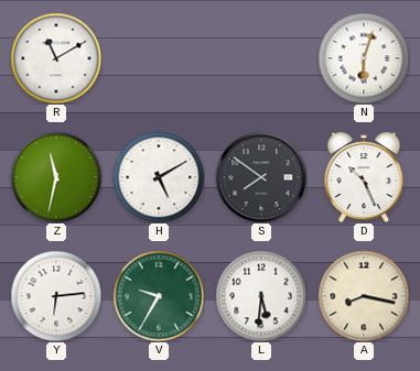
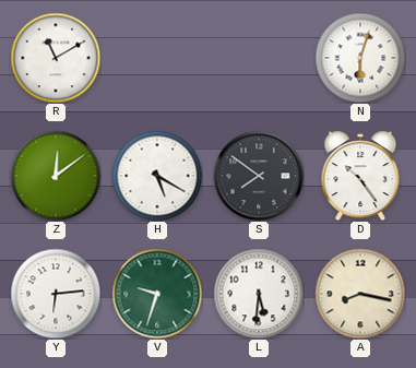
Z: 11:32 -> 12:09 (56, 176)
H: 5:10 -> 5:20 (157, 176)
D: 10:26 -> 10:24 (360, 176)
V: 9:35 -> 9:33 (157, 294)
